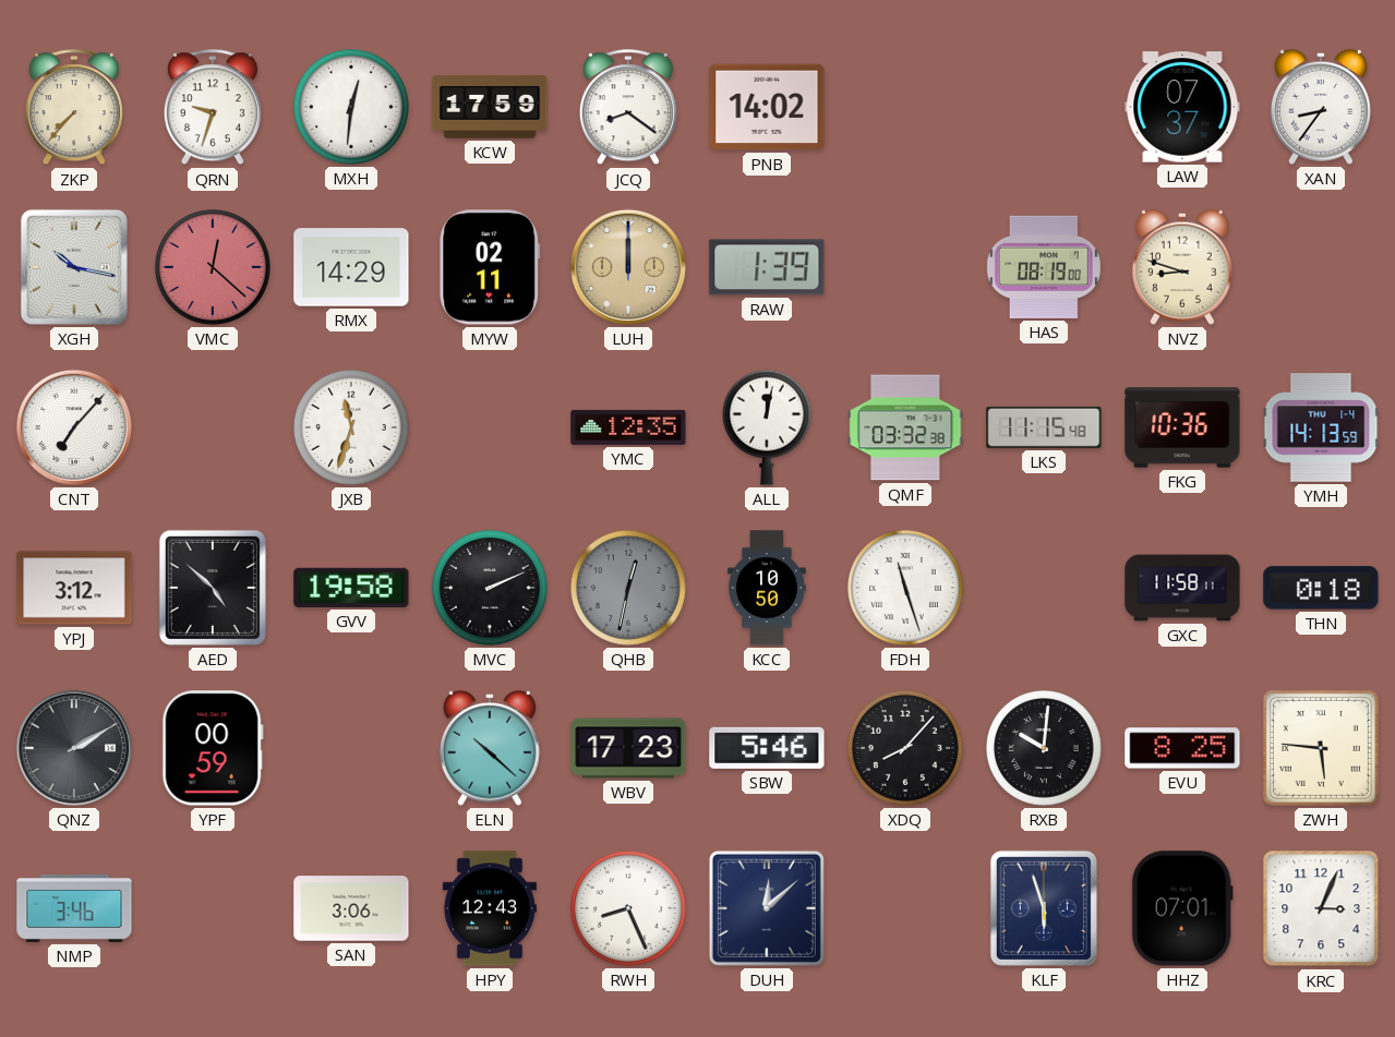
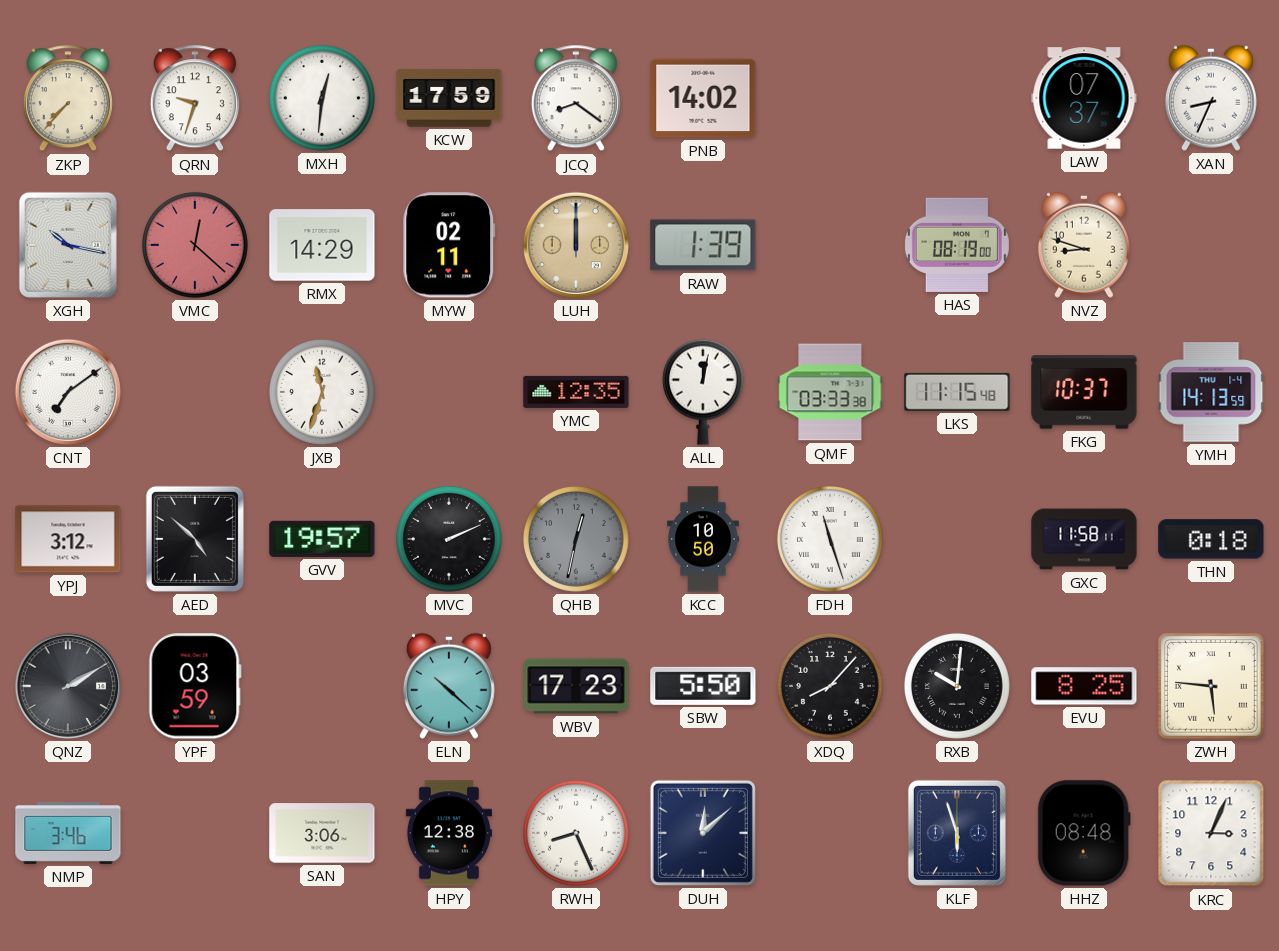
XAN: 8:36 -> 8:34 (1211, 98)
CNT: 7:07 -> 7:09 (68, 392)
QMF: 03:32 -> 03:33 (830, 392)
FKG: 10:36 -> 10:37 (1084, 392)
GVV: 19:58 -> 19:57 (322, 539)
YPF: 00:59 -> 03:59 (195, 686)
SBW: 5:46 -> 5:50 (703, 686)
HPY: 12:43 -> 12:38 (449, 833)
HHZ: 07:01 -> 08:48 (1084, 833)
